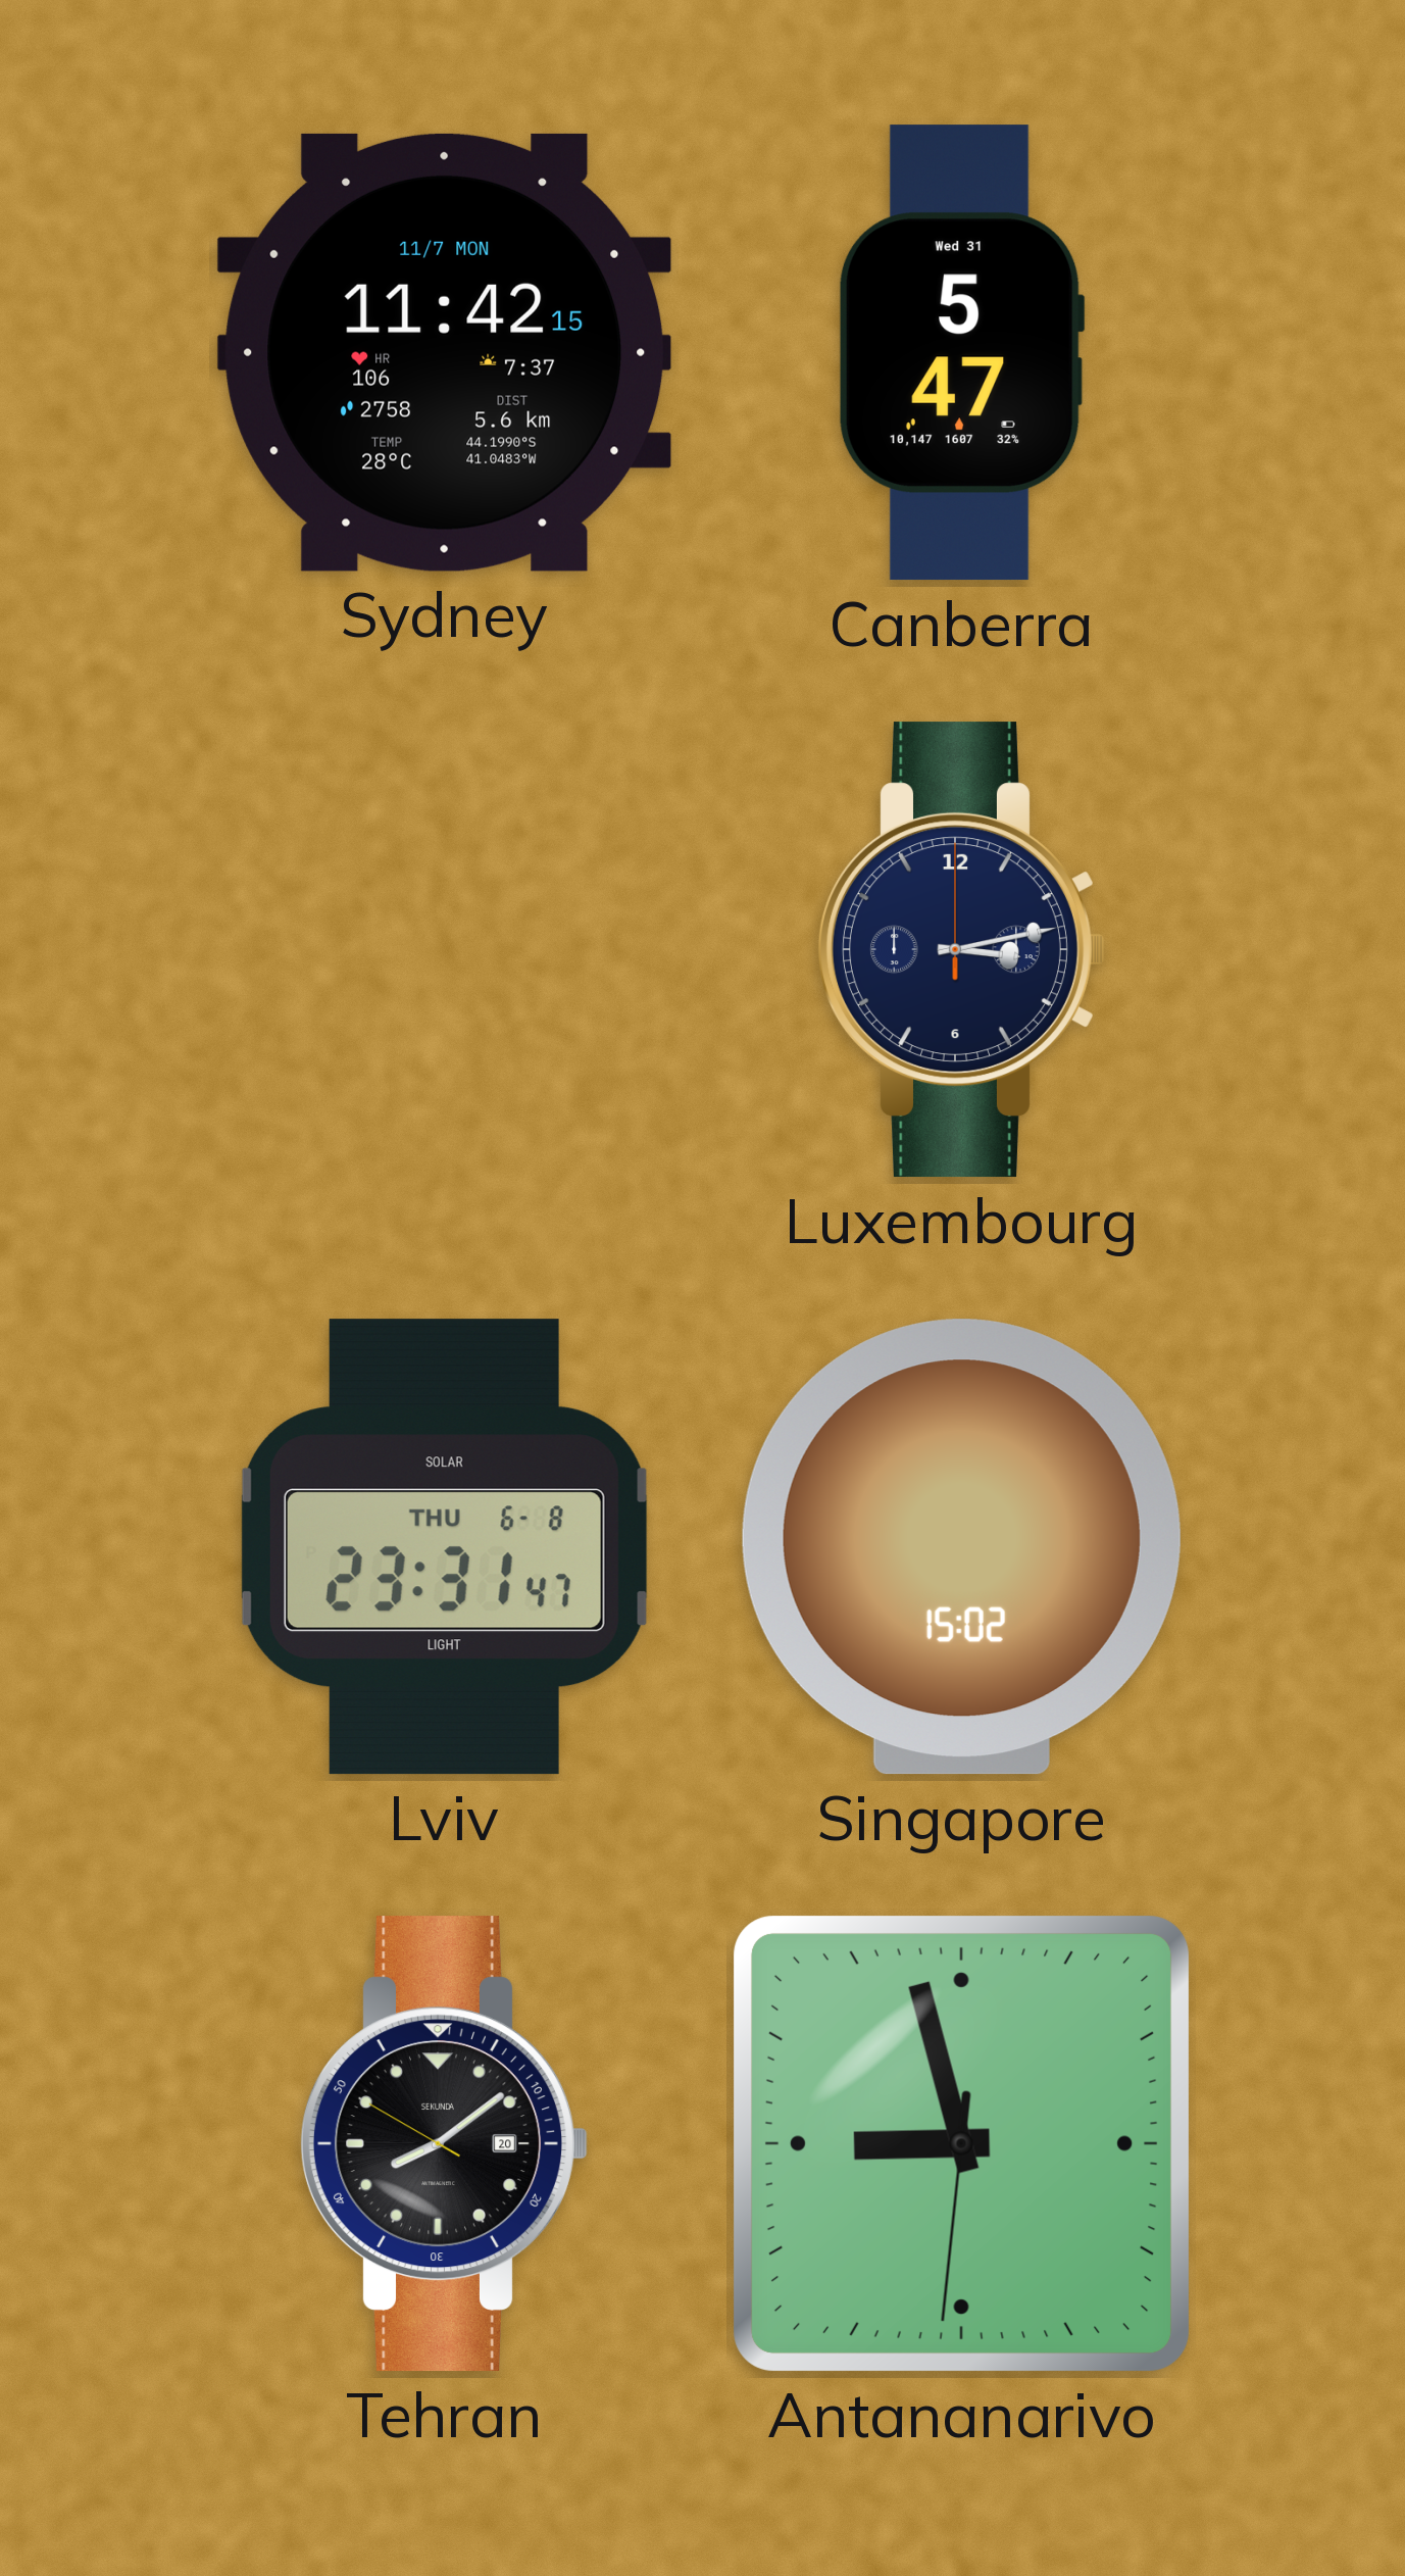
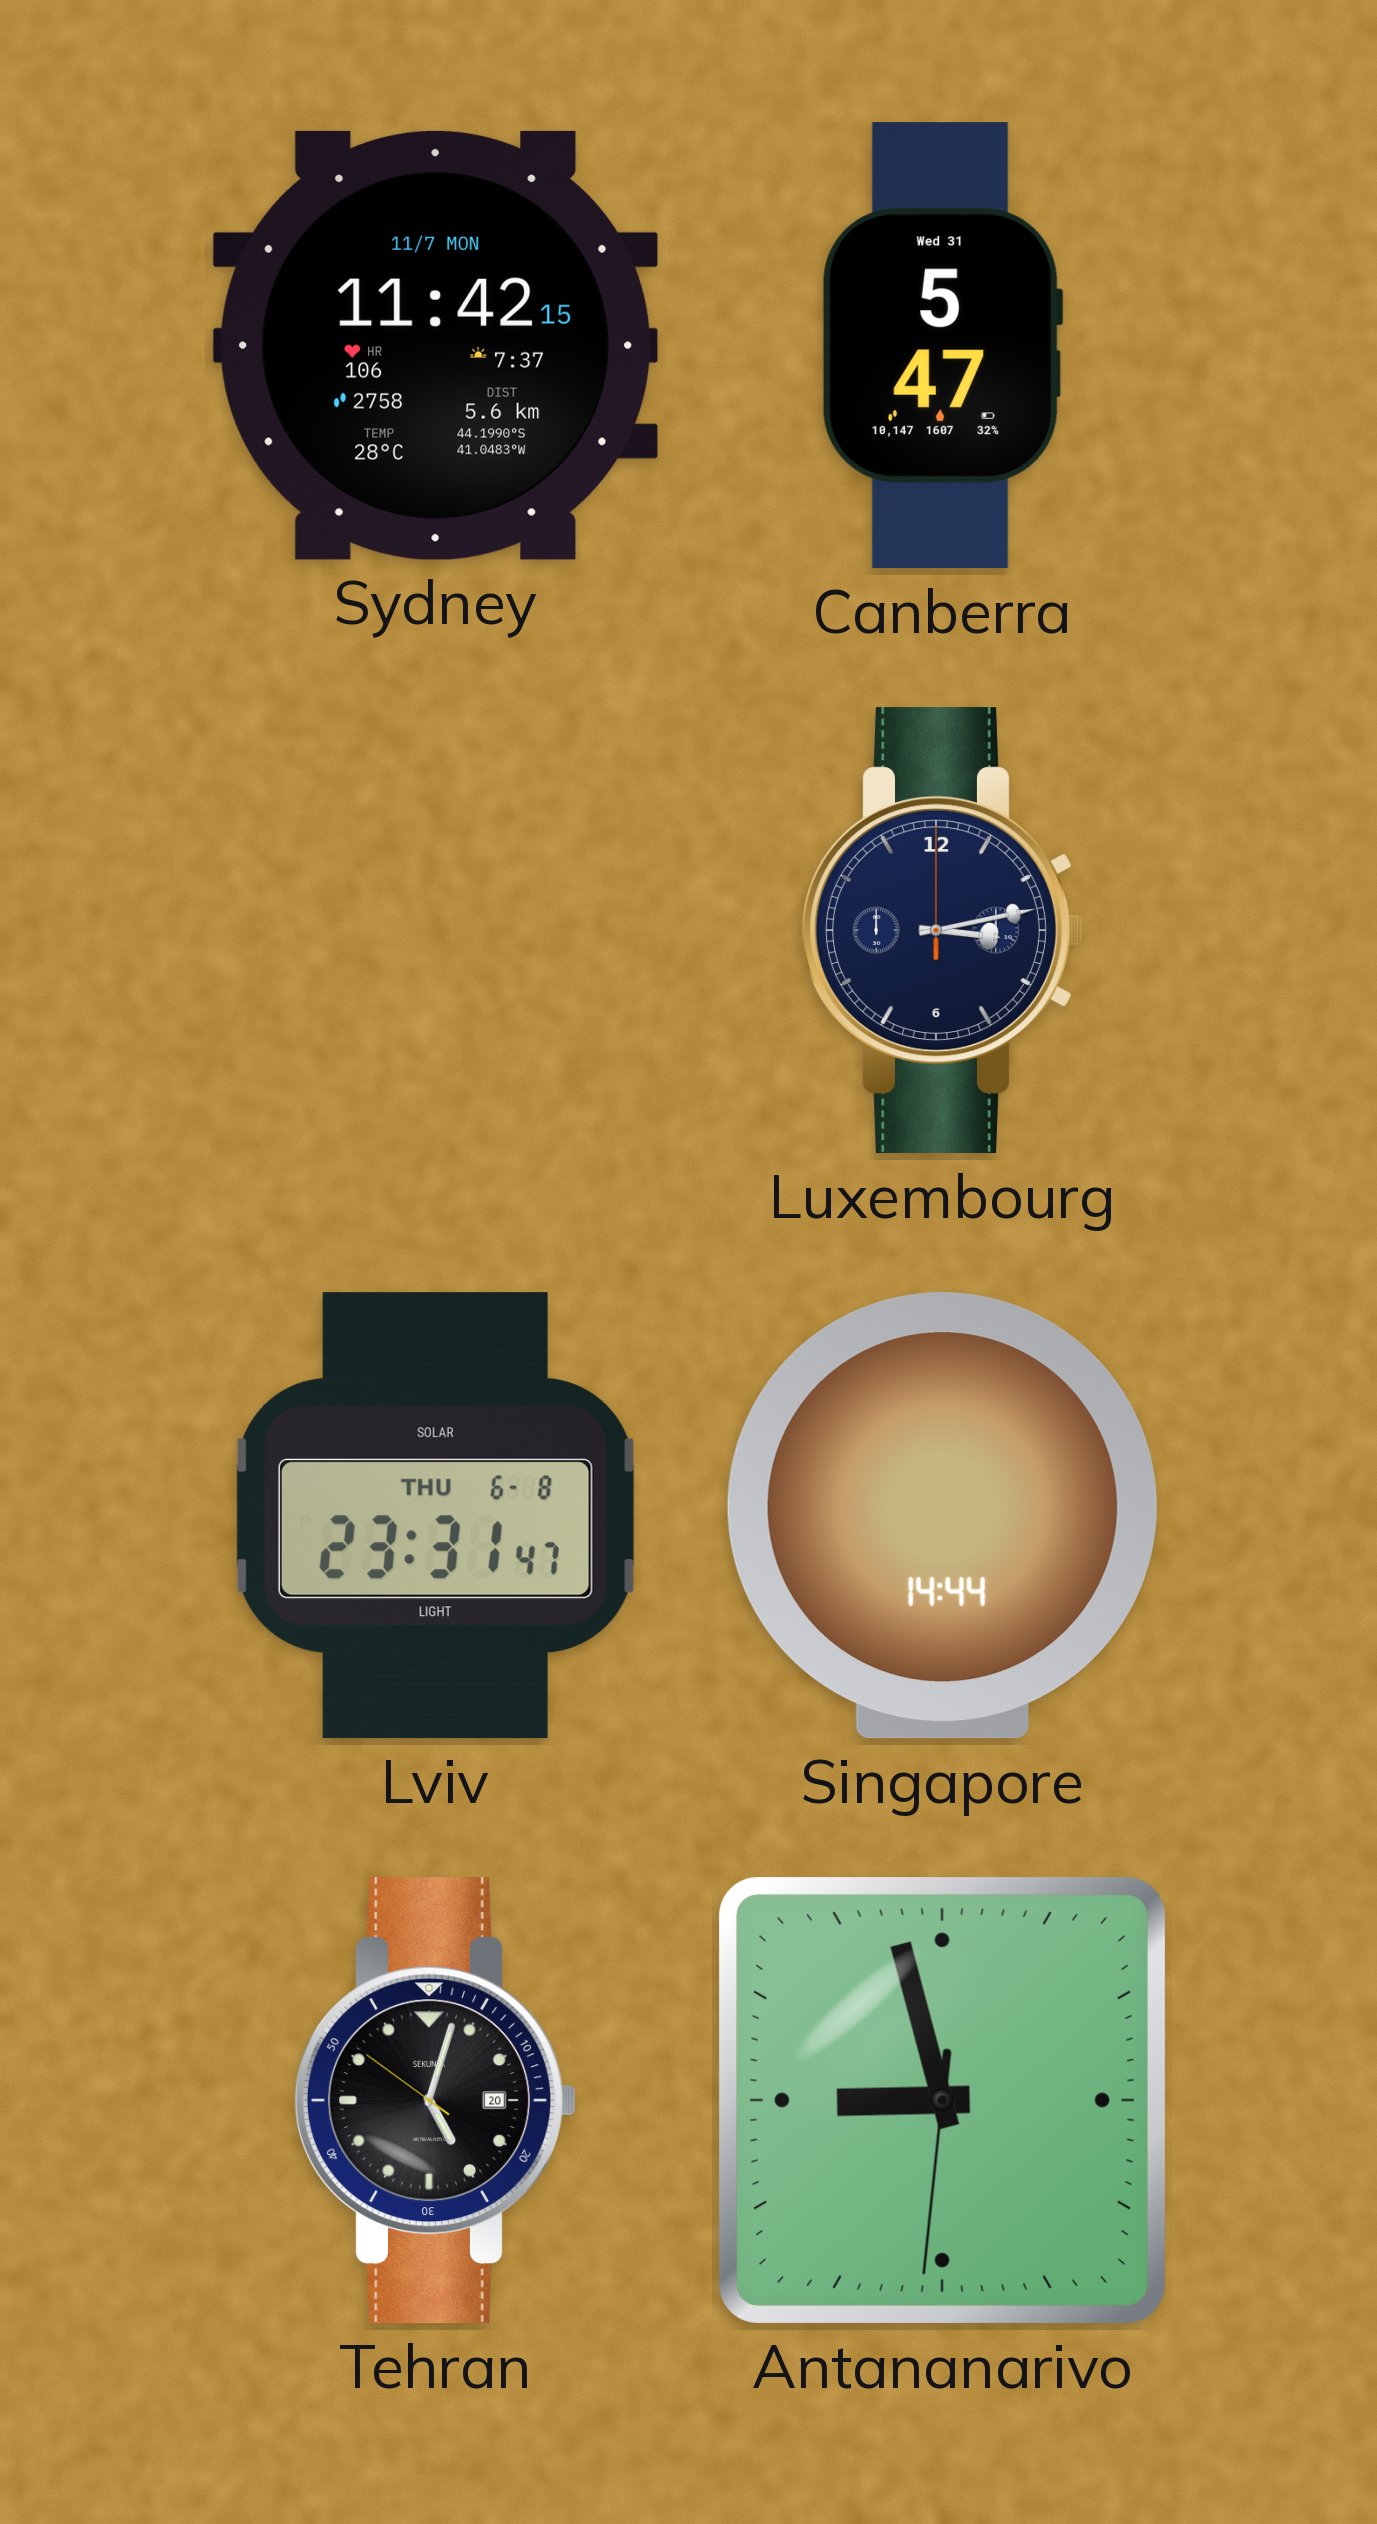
Singapore: 15:02 -> 14:44 (942, 1516)
Tehran: 8:08 -> 5:02 (435, 2101)
